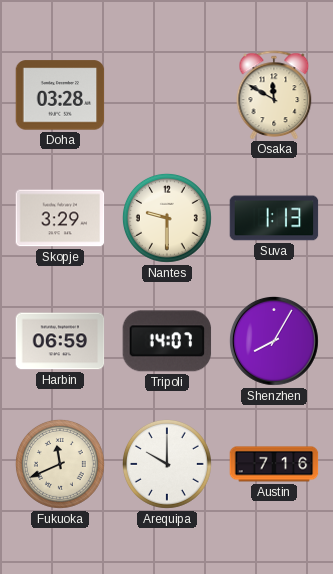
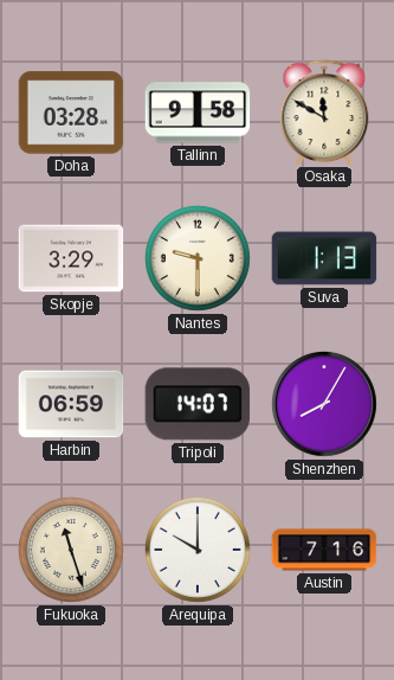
Tallinn: none -> 9:58 (198, 113)
Fukuoka: 11:41 -> 11:27 (71, 550)
